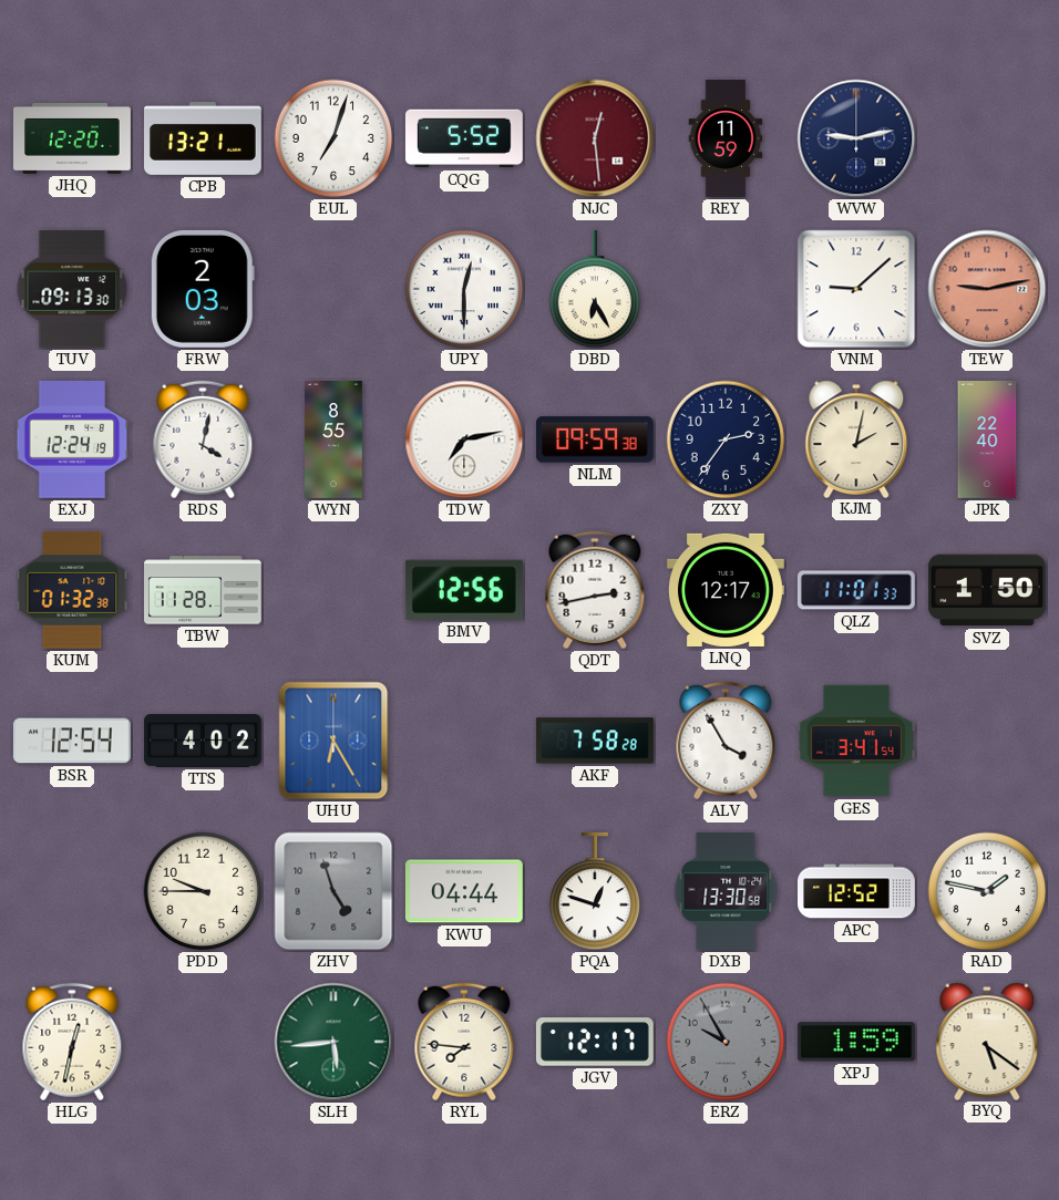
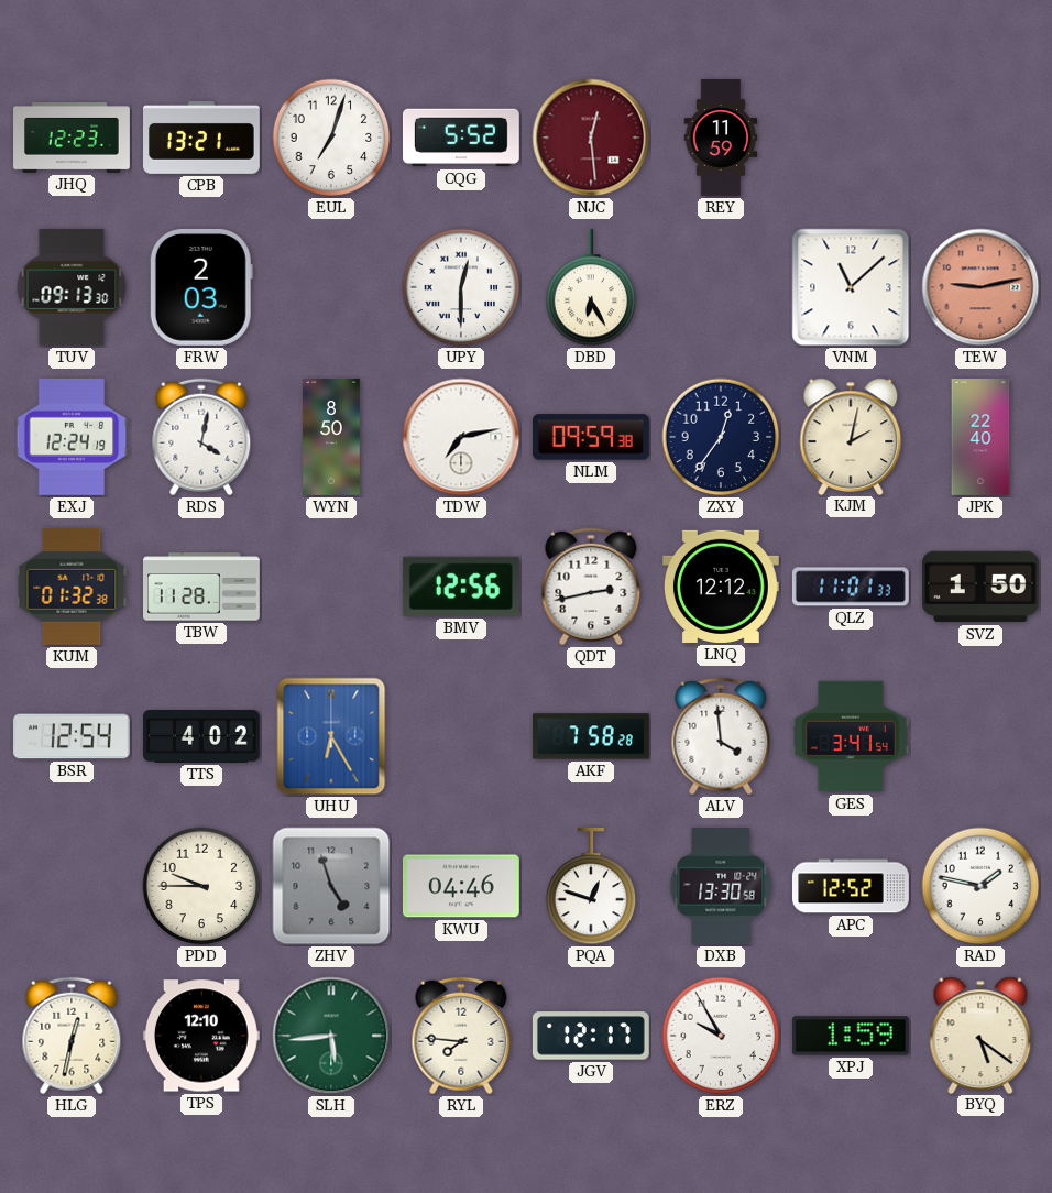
JHQ: 12:20 -> 12:23 (73, 139)
WVW: 9:13 -> none (856, 138)
VNM: 9:08 -> 11:08 (851, 287)
WYN: 8:55 -> 8:50 (331, 438)
ZXY: 2:36 -> 12:36 (721, 437)
LNQ: 12:17 -> 12:12 (721, 587)
ALV: 3:55 -> 3:59 (721, 736)
KWU: 04:44 -> 04:46 (461, 886)
TPS: none -> 12:10 (201, 1036)
ERZ dial: grey -> white (721, 1036)
